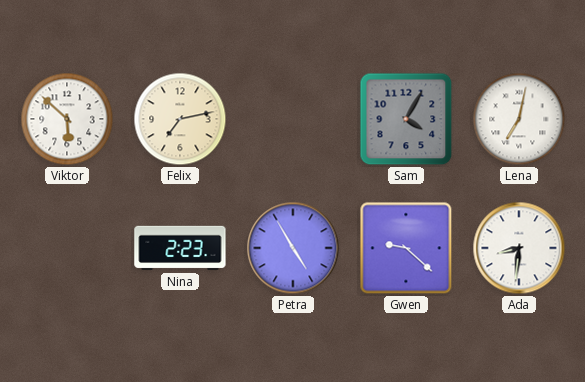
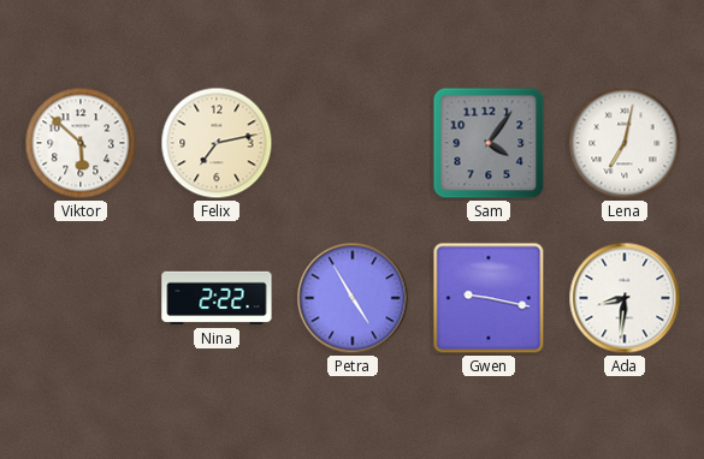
Sam: 4:05 -> 4:06 (489, 143)
Nina: 2:23 -> 2:22 (217, 298)
Gwen: 9:22 -> 9:17 (489, 298)
